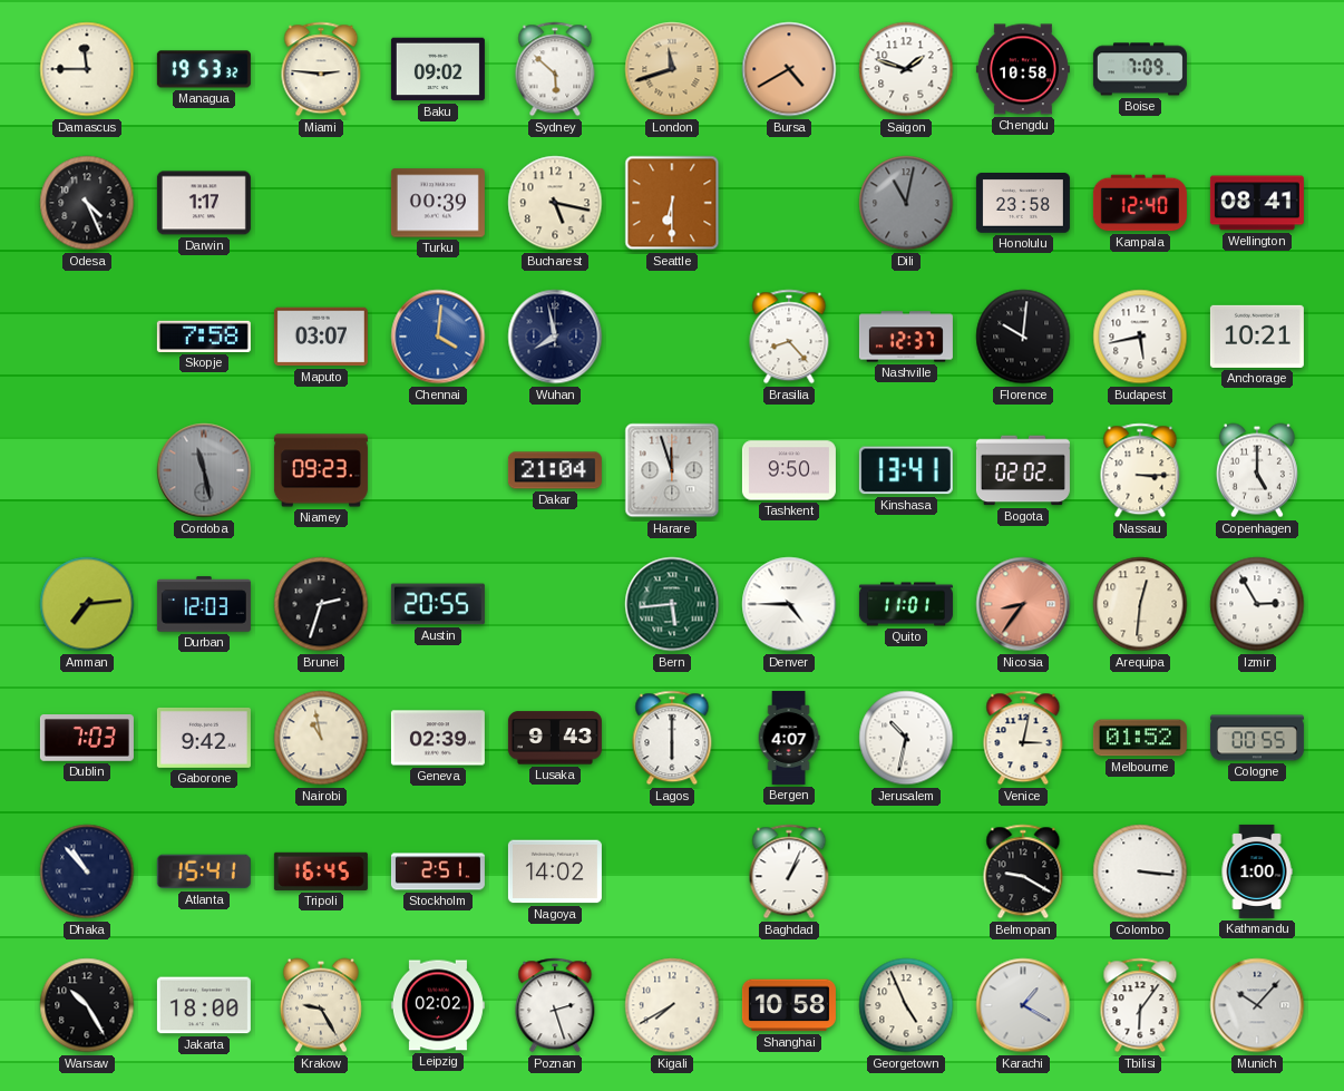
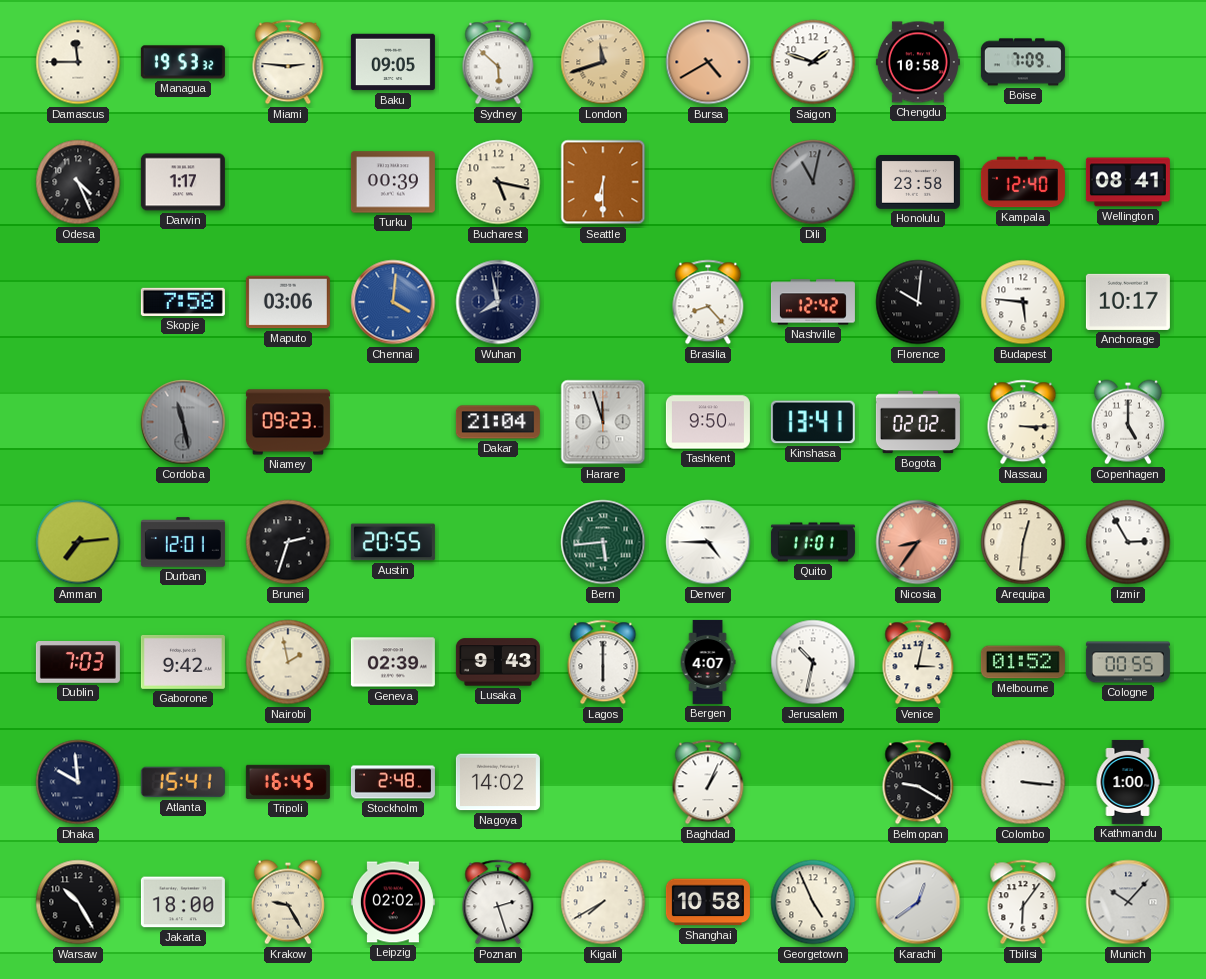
Baku: 09:02 -> 09:05 (393, 62)
Maputo: 03:07 -> 03:06 (288, 302)
Nashville: 12:37 -> 12:42 (813, 302)
Budapest: 5:43 -> 5:46 (1023, 302)
Anchorage: 10:21 -> 10:17 (1128, 302)
Durban: 12:03 -> 12:01 (183, 542)
Nairobi: 10:58 -> 1:58 (288, 662)
Dhaka: 10:53 -> 9:59 (78, 782)
Stockholm: 2:51 -> 2:48 (393, 782)
Karachi: 1:20 -> 12:39 (918, 902)
